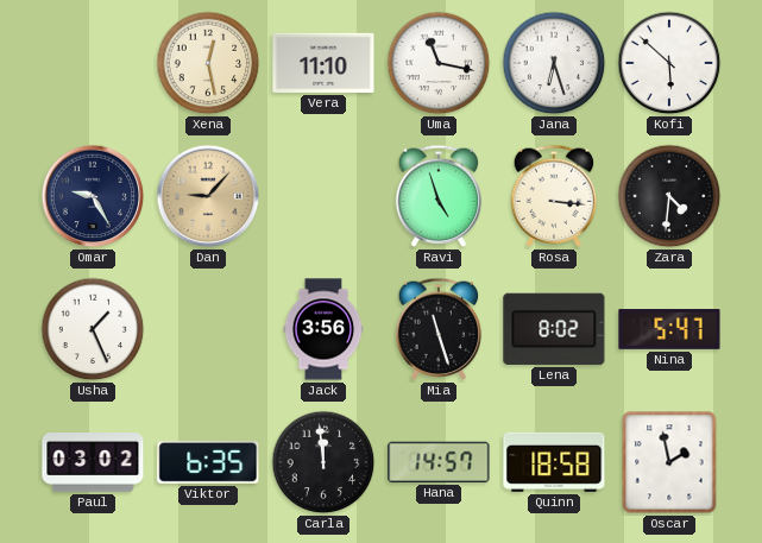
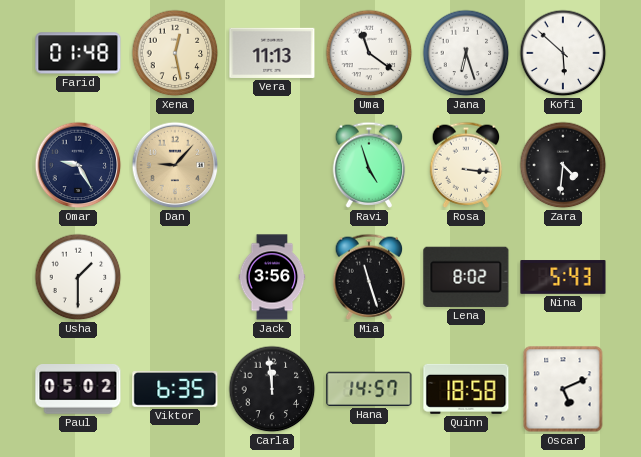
Farid: none -> 01:48 (78, 53)
Vera: 11:10 -> 11:13 (272, 53)
Uma: 11:17 -> 11:21 (369, 53)
Usha: 1:26 -> 1:30 (78, 277)
Nina: 5:47 -> 5:43 (563, 277)
Paul: 03:02 -> 05:02 (78, 390)
Oscar: 1:58 -> 5:11 (563, 389)
